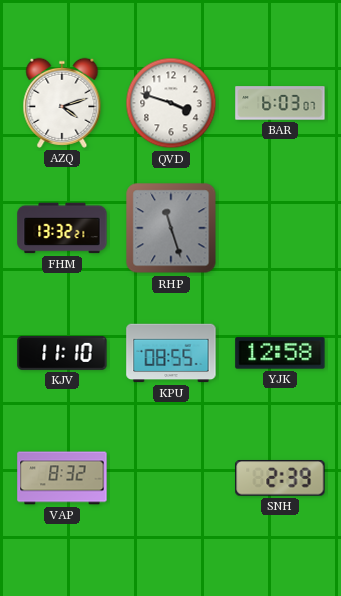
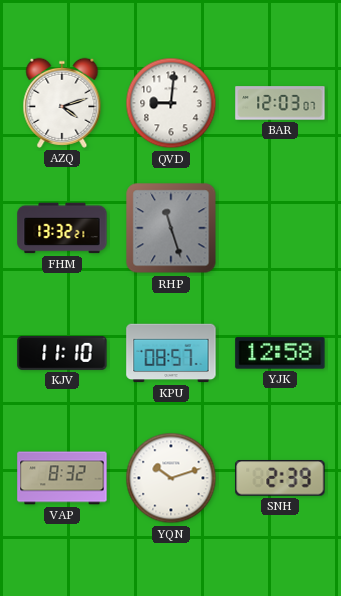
QVD: 3:48 -> 9:01 (171, 103)
BAR: 6:03 -> 12:03 (280, 103)
KPU: 08:55 -> 08:57 (171, 353)
YQN: none -> 10:12 (171, 478)
